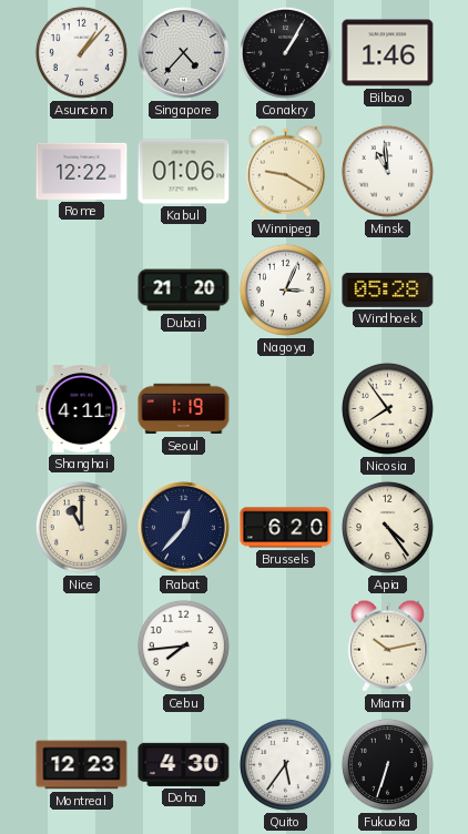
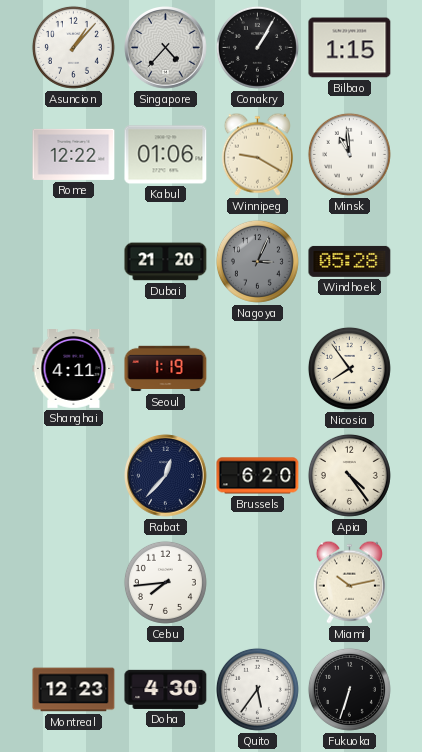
Bilbao: 1:46 -> 1:15 (350, 48)
Nagoya dial: white -> grey (257, 261)
Nice: 11:00 -> none (81, 527)
